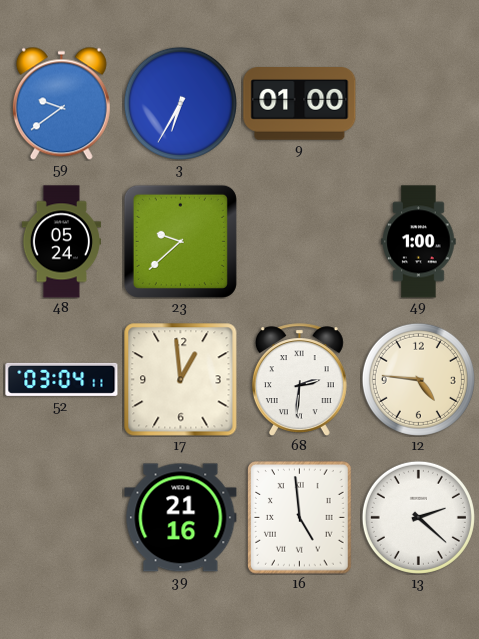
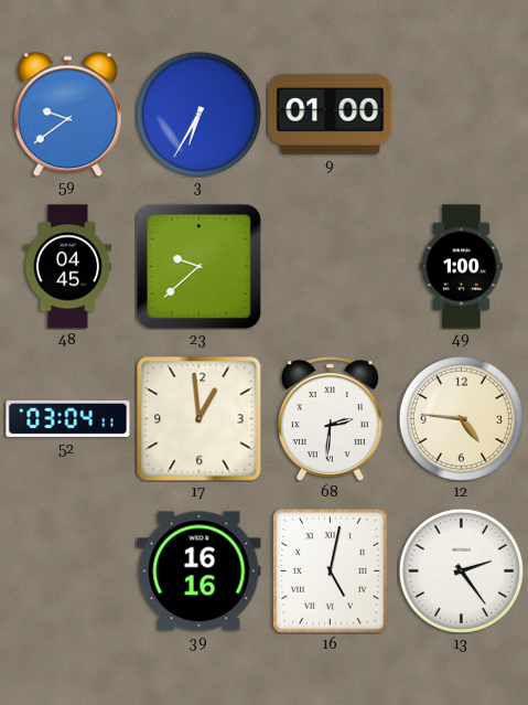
48: 05:24 -> 04:45 (67, 267)
39: 21:16 -> 16:16 (200, 572)
16: 4:59 -> 5:02 (331, 572)
13: 2:22 -> 2:24 (461, 570)
